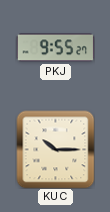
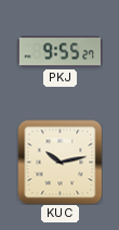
KUC: 10:15 -> 10:13 (59, 162)
